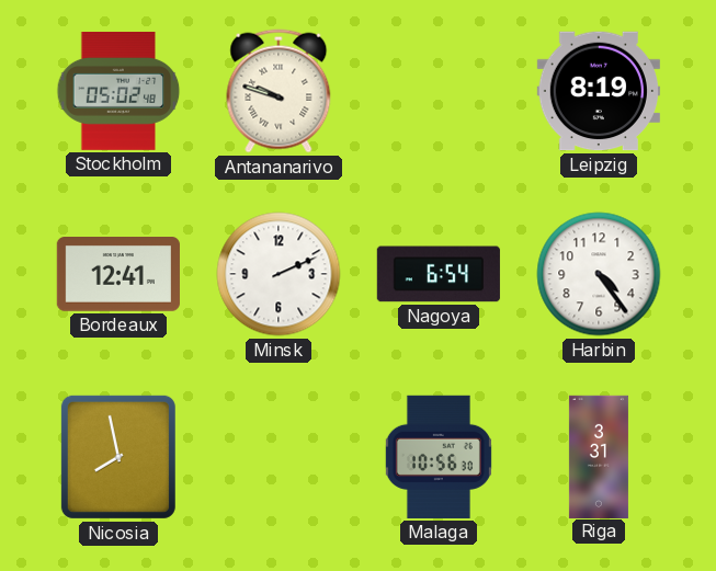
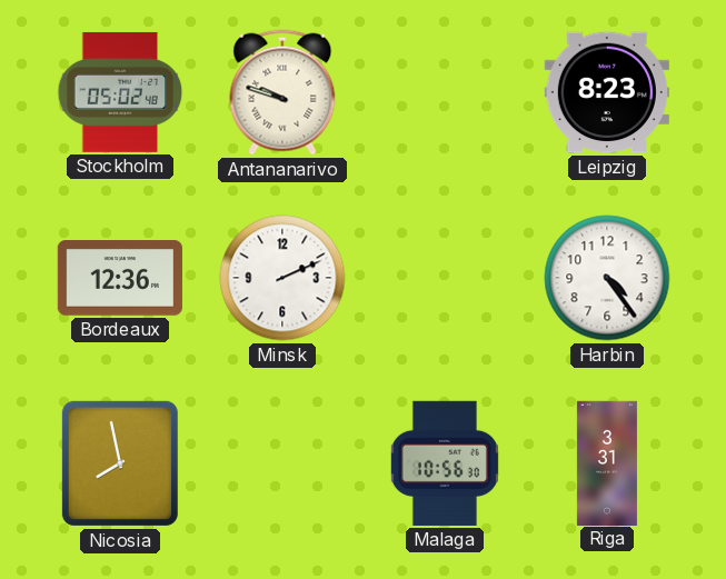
Leipzig: 8:19 -> 8:23 (607, 92)
Bordeaux: 12:41 -> 12:36 (120, 279)
Nagoya: 6:54 -> none (439, 274)
